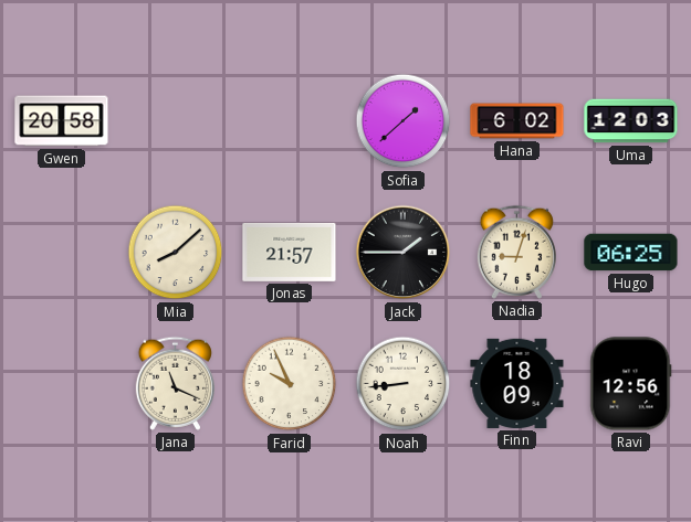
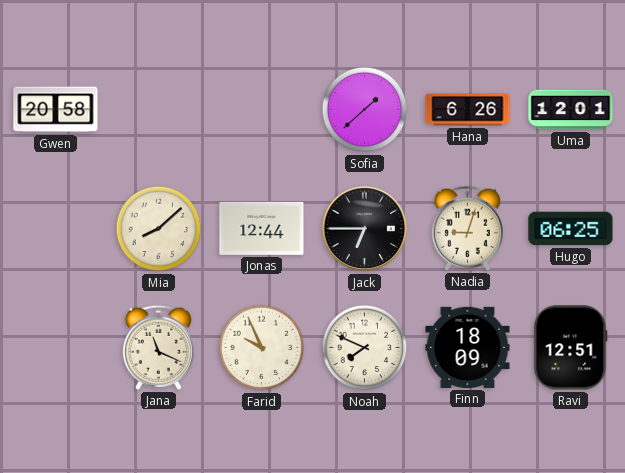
Hana: 6:02 -> 6:26 (468, 110)
Uma: 12:03 -> 12:01 (571, 110)
Jonas: 21:57 -> 12:44 (262, 228)
Jack: 1:45 -> 6:45 (365, 229)
Noah: 8:44 -> 7:49 (365, 348)
Ravi: 12:56 -> 12:51 (571, 348)
